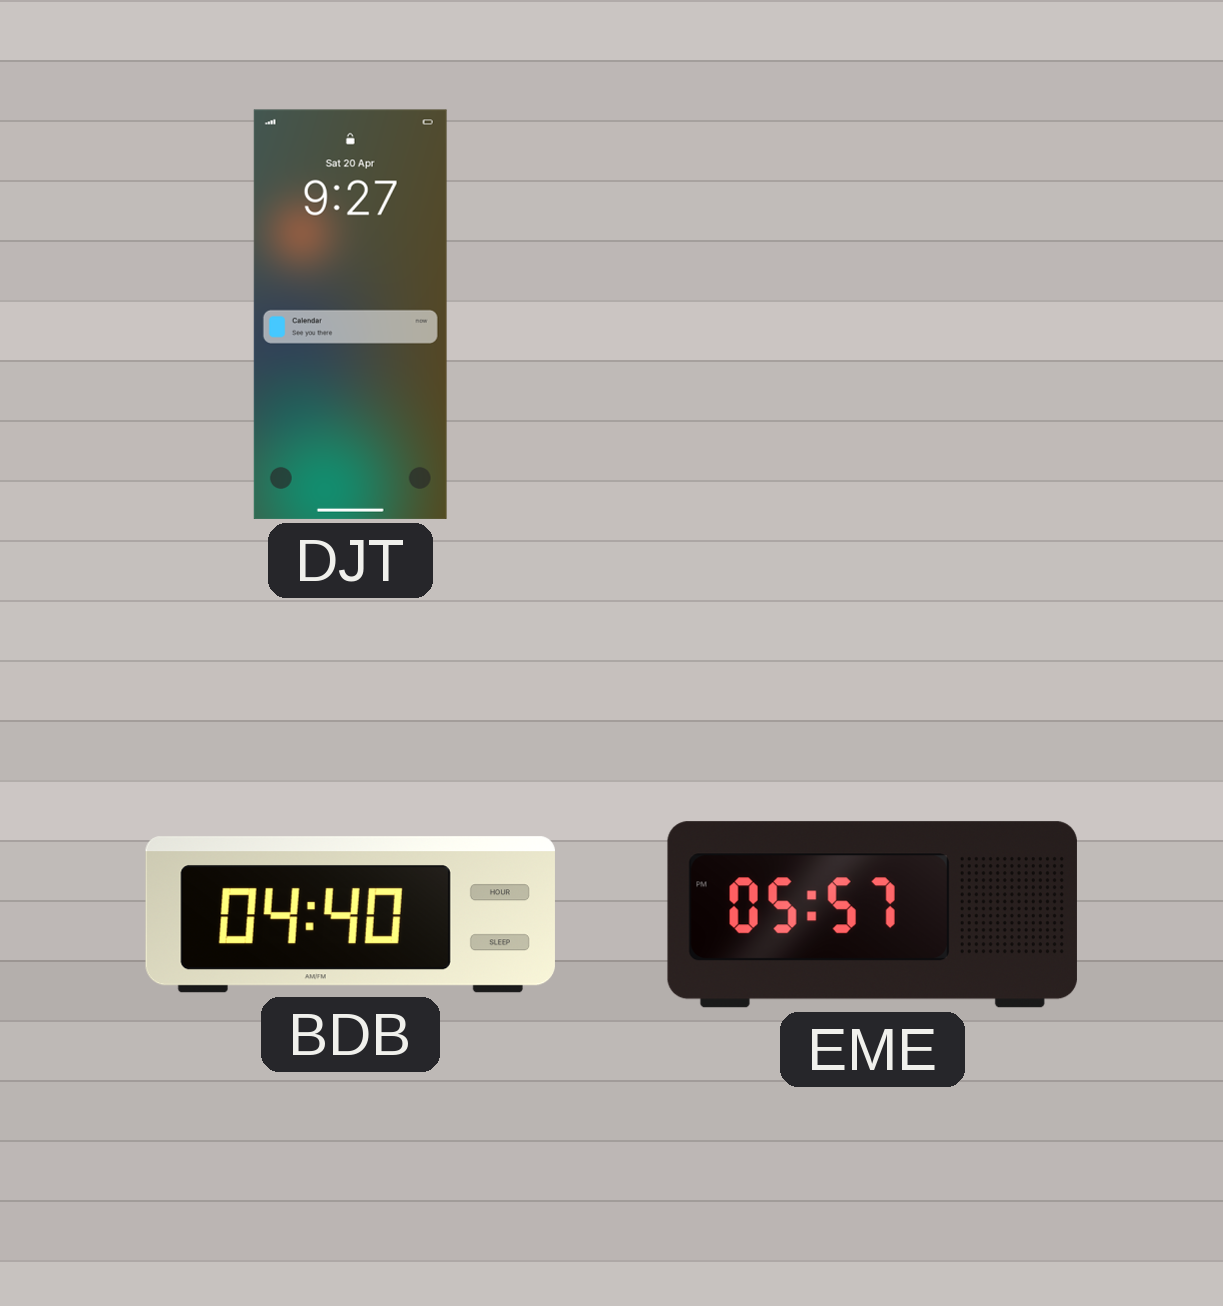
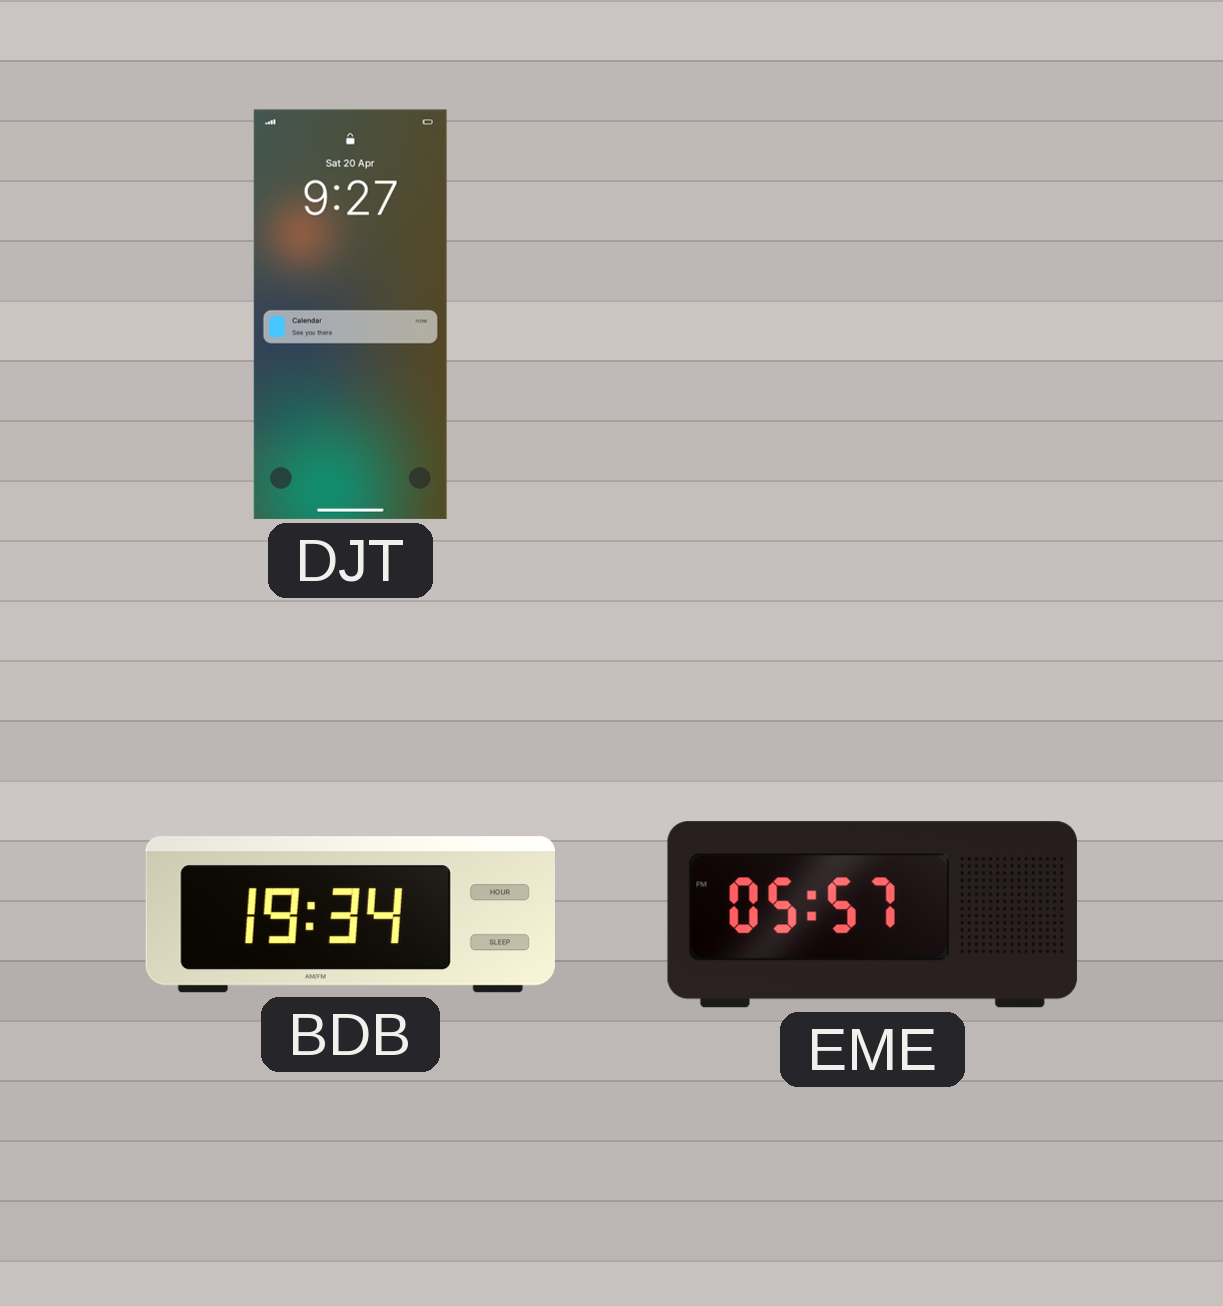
BDB: 04:40 -> 19:34 (350, 915)
